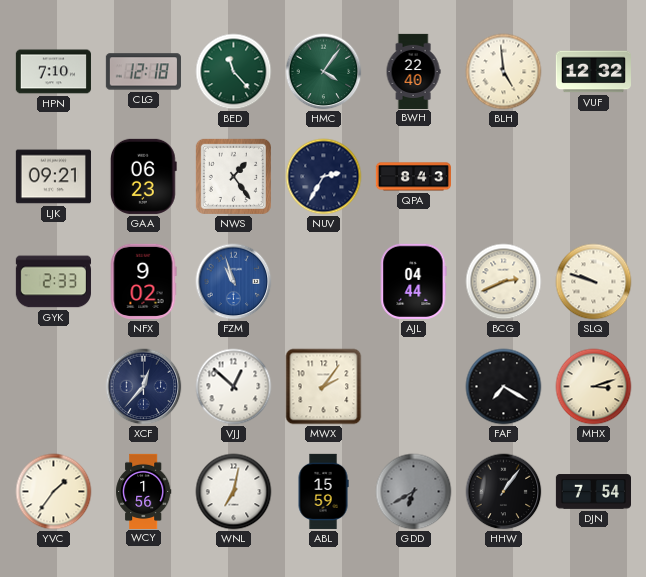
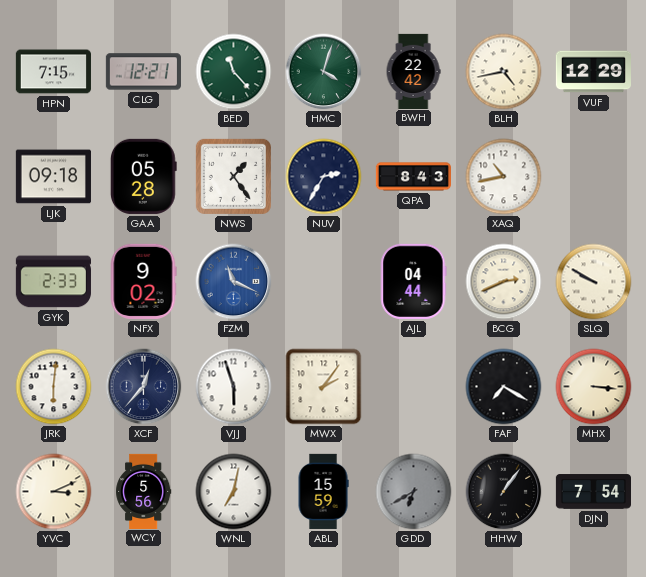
HPN: 7:10 -> 7:15 (53, 72)
CLG: 12:18 -> 12:21 (143, 72)
HMC: 4:06 -> 4:03 (324, 72)
BWH: 22:40 -> 22:42 (413, 71)
BLH: 4:59 -> 4:43 (504, 72)
VUF: 12:32 -> 12:29 (593, 72)
LJK: 09:21 -> 09:18 (53, 177)
GAA: 06:23 -> 05:28 (143, 176)
XAQ: none -> 10:43 (504, 177)
FZM: 10:57 -> 11:19 (234, 282)
SLQ: 9:48 -> 9:50 (594, 282)
JRK: none -> 6:01 (54, 387)
VJJ: 12:52 -> 5:57 (234, 387)
MHX: 3:12 -> 3:16 (594, 387)
YVC: 1:36 -> 3:11 (54, 492)
WCY: 1:56 -> 5:56 (144, 491)
